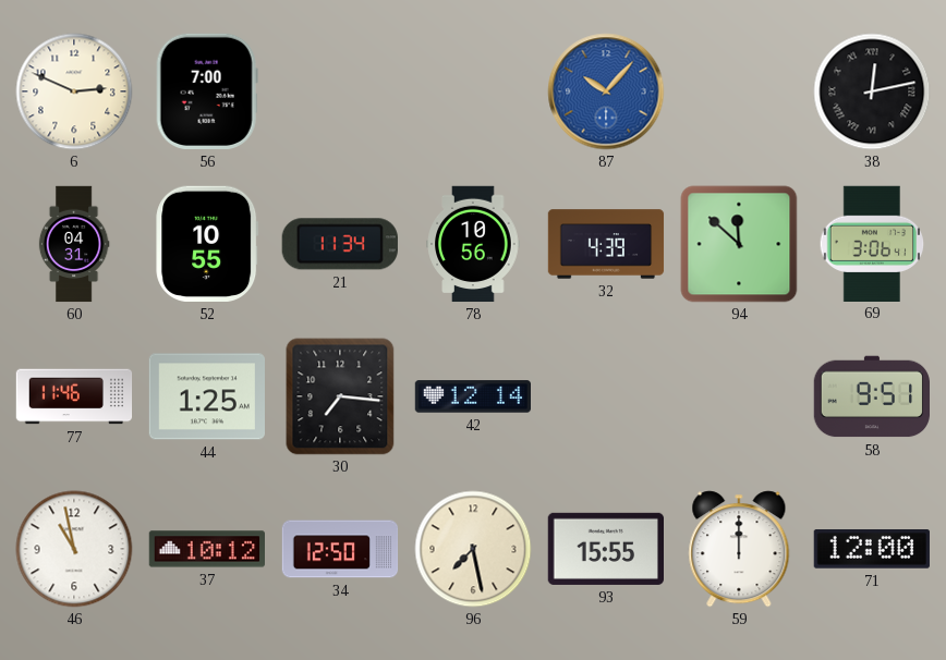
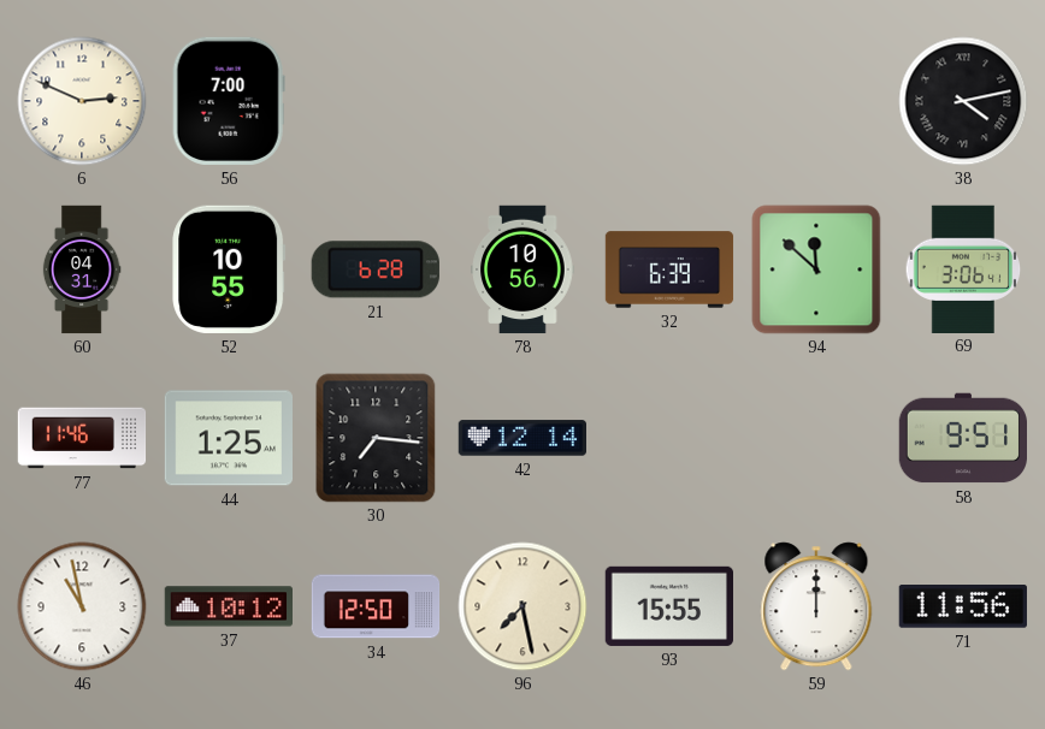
87: 10:07 -> none (606, 91)
38: 12:13 -> 4:13 (963, 101)
21: 11:34 -> 6:28 (376, 269)
32: 4:39 -> 6:39 (669, 269)
71: 12:00 -> 11:56 (963, 607)
